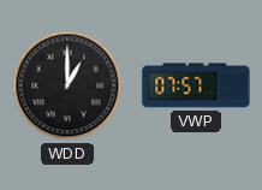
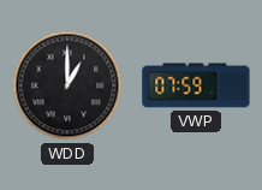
VWP: 07:57 -> 07:59 (196, 85)
